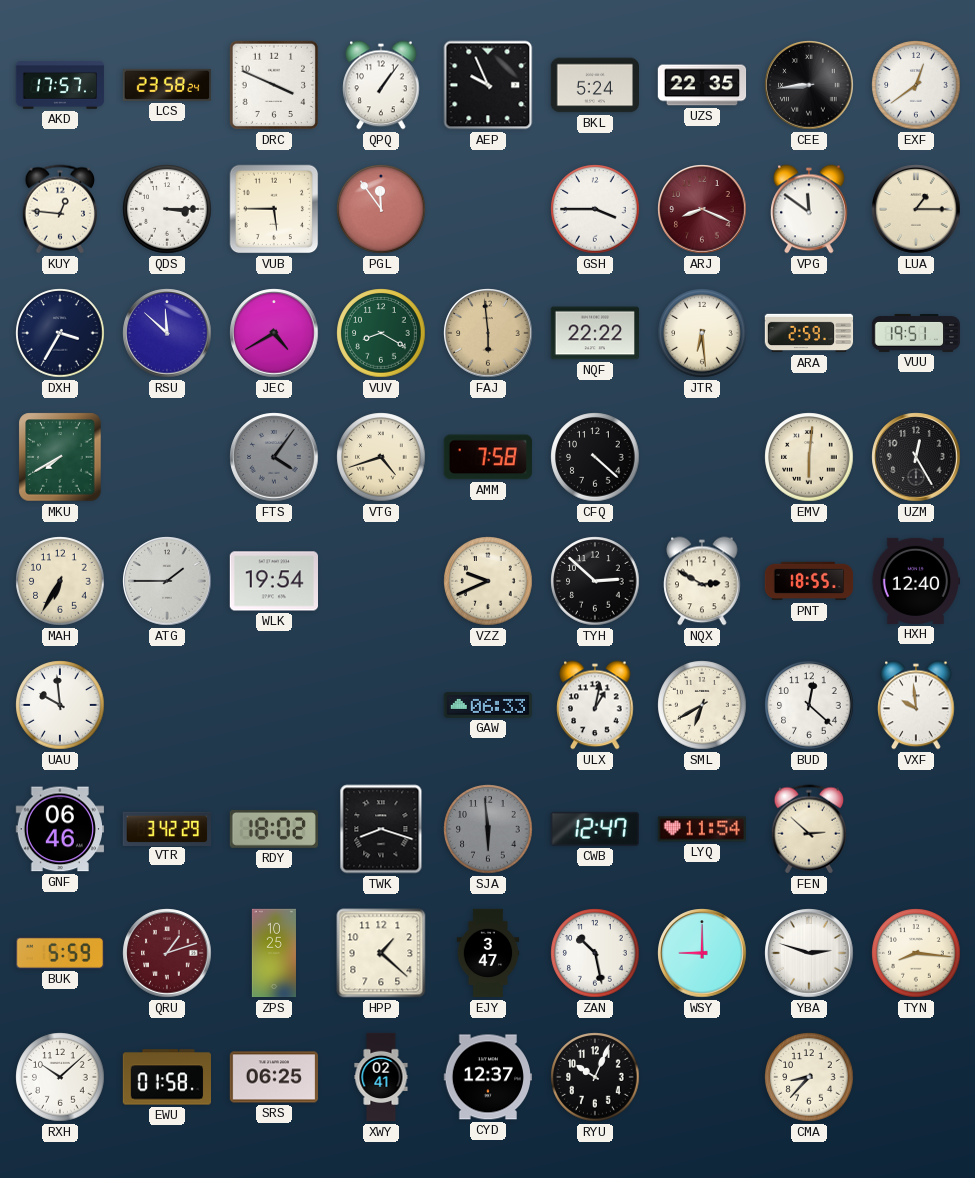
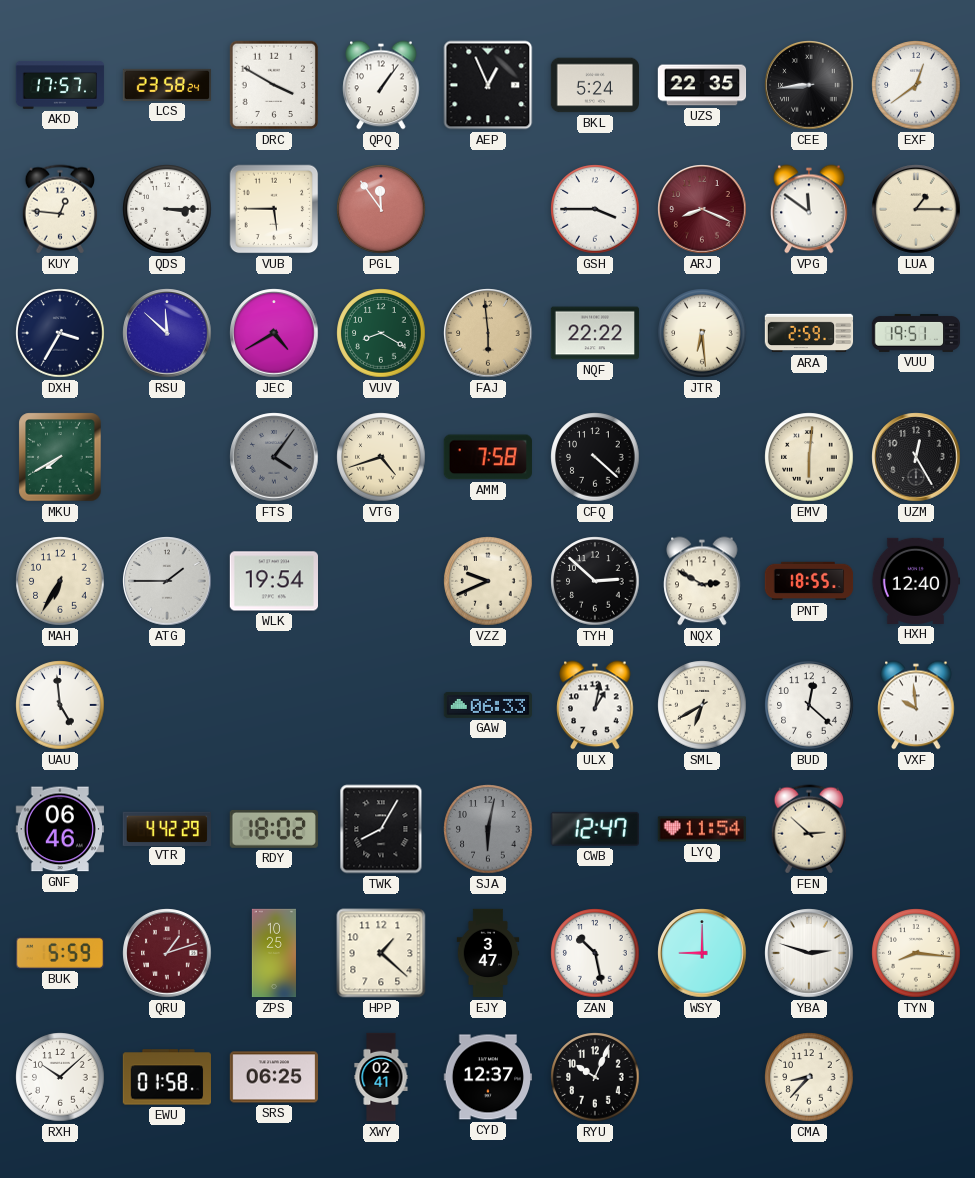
DRC: 3:49 -> 3:50 (274, 85)
AEP: 9:56 -> 12:56 (488, 85)
UAU: 9:59 -> 4:59 (60, 705)
VTR: 3:42 -> 4:42 (166, 828)
TWK: 8:18 -> 8:05 (381, 829)
SJA: 5:59 -> 6:02 (488, 829)
